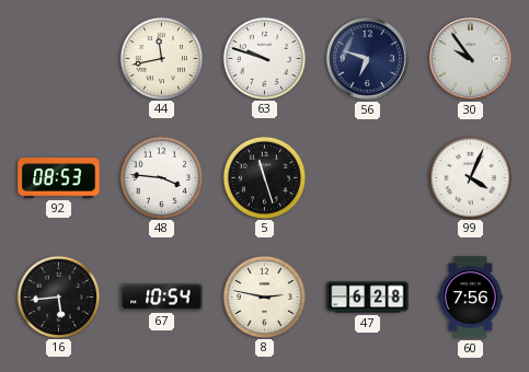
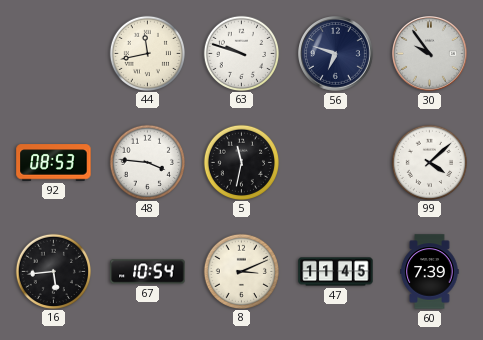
5: 11:27 -> 11:32 (241, 162)
99: 4:04 -> 4:08 (429, 162)
8: 2:47 -> 3:11 (241, 271)
47: 6:28 -> 11:45 (336, 272)
60: 7:56 -> 7:39 (430, 272)
